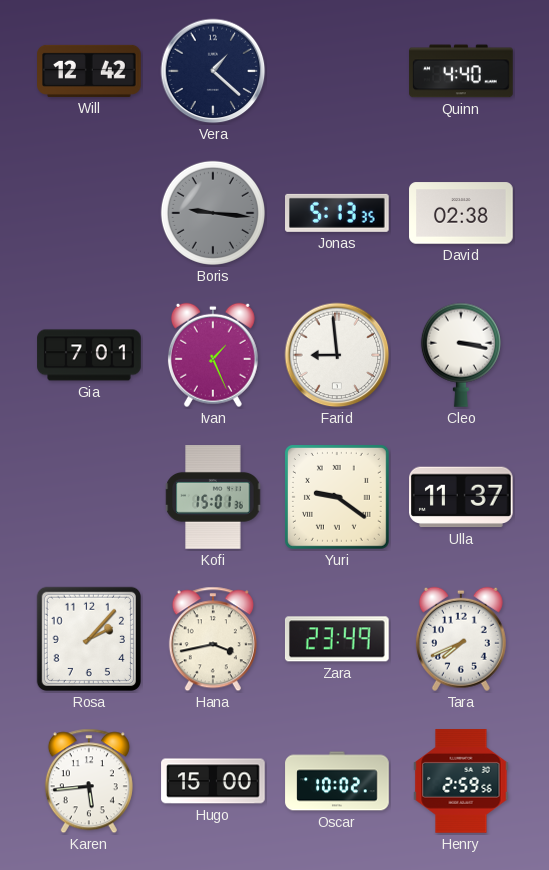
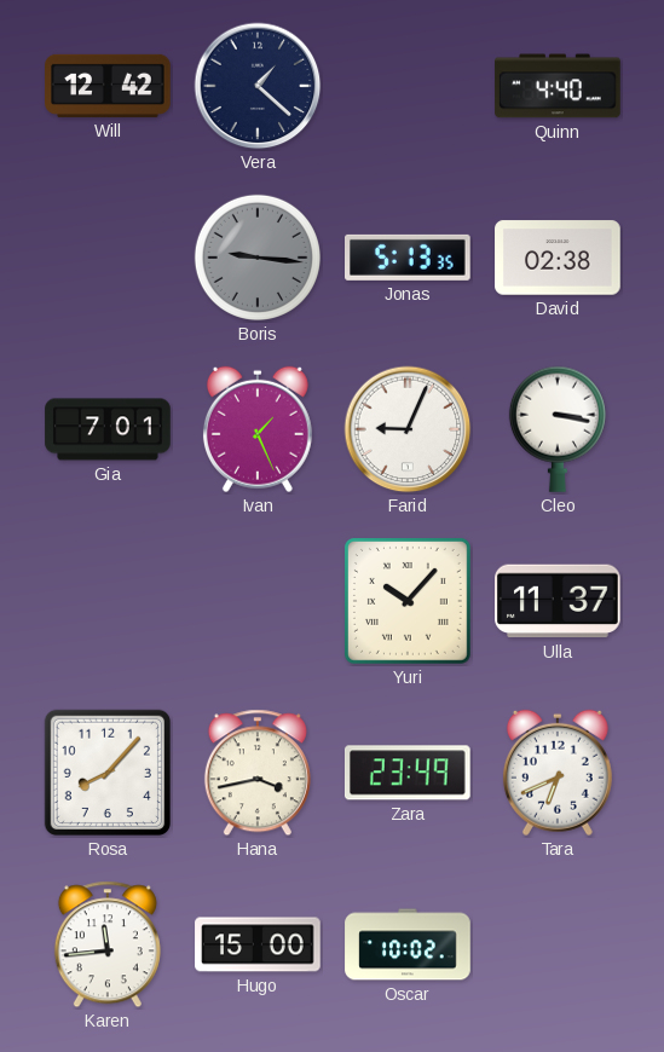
Farid: 8:59 -> 9:04 (408, 429)
Kofi: 15:01 -> none (213, 497)
Yuri: 9:21 -> 10:07 (408, 601)
Rosa: 2:07 -> 8:07 (108, 773)
Tara: 7:41 -> 6:41 (558, 773)
Karen: 5:44 -> 11:44 (108, 944)
Henry: 2:59 -> none (461, 781)
